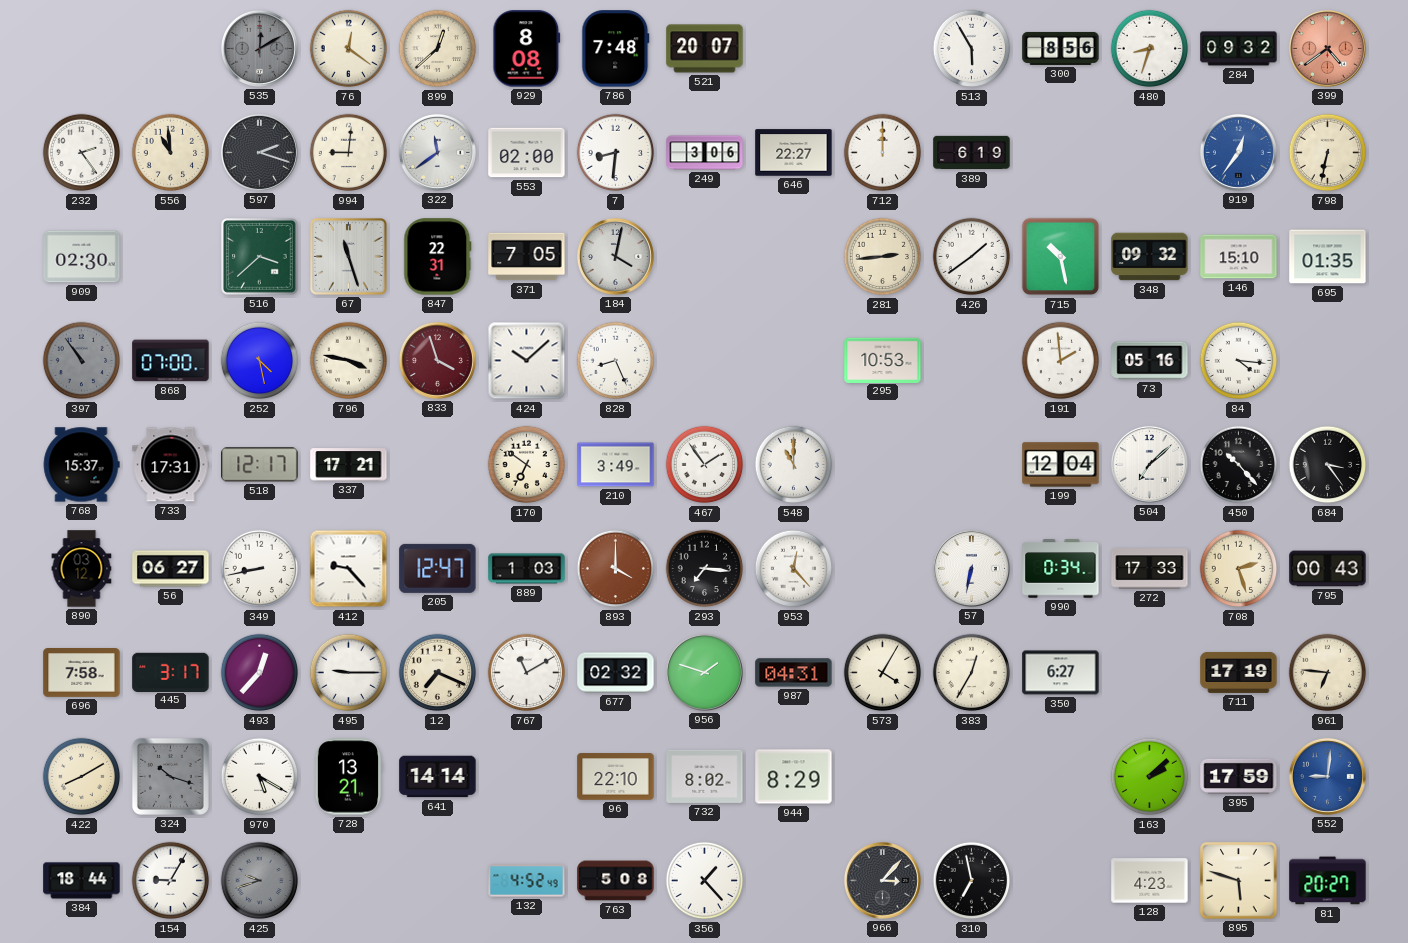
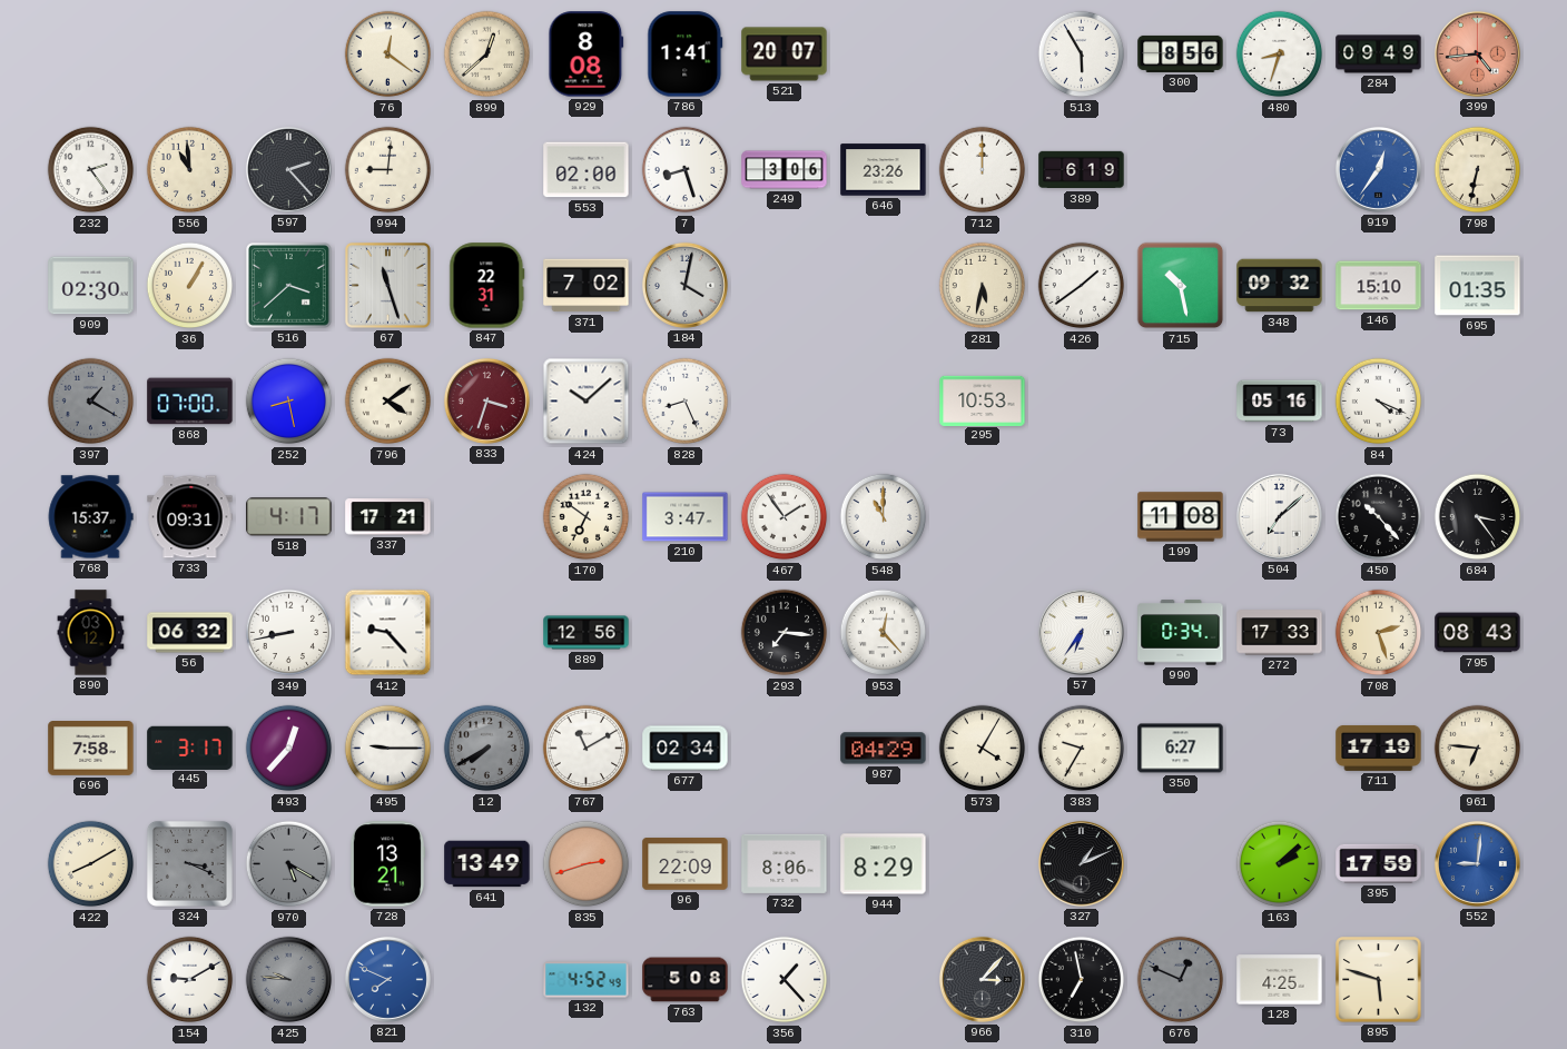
535: 12:10 -> none (259, 48)
786: 7:48 -> 1:41 (686, 55)
284: 09:32 -> 09:49 (1379, 55)
399: 4:39 -> 4:44 (1477, 53)
597: 2:18 -> 2:23 (288, 169)
322: 11:39 -> none (437, 152)
7: 8:31 -> 8:27 (686, 170)
646: 22:27 -> 23:26 (884, 170)
36: none -> 1:05 (190, 286)
371: 7:05 -> 7:02 (587, 286)
281: 2:44 -> 5:32 (983, 286)
397: 10:54 -> 1:20 (91, 402)
252: 4:28 -> 8:28 (289, 402)
796: 3:47 -> 4:09 (388, 402)
833: 3:57 -> 3:33 (486, 400)
191: 1:59 -> none (1061, 361)
84: 4:16 -> 4:19 (1379, 402)
733: 17:31 -> 09:31 (190, 517)
518: 12:17 -> 4:17 (289, 517)
210: 3:49 -> 3:47 (686, 517)
199: 12:04 -> 11:08 (1181, 517)
56: 06:27 -> 06:32 (190, 633)
205: 12:47 -> none (438, 568)
889: 1:03 -> 12:56 (587, 633)
893: 4:00 -> none (616, 569)
57: 6:32 -> 6:36 (1081, 632)
795: 00:43 -> 08:43 (1478, 633)
12: 7:19 -> 7:40 (487, 749)
12 dial: cream -> grey (487, 749)
677: 02:32 -> 02:34 (686, 749)
956: 1:48 -> none (704, 672)
987: 04:31 -> 04:29 (884, 749)
383: 12:35 -> 9:35 (1082, 749)
324: 10:18 -> 3:19 (189, 863)
970 dial: white -> grey (289, 864)
641: 14:14 -> 13:49 (487, 864)
835: none -> 2:42 (587, 864)
96: 22:10 -> 22:09 (686, 864)
732: 8:02 -> 8:06 (785, 863)
327: none -> 1:11 (1081, 863)
384: 18:44 -> none (82, 881)
154: 9:05 -> 9:10 (190, 980)
425: 9:42 -> 9:46 (289, 980)
821: none -> 7:49 (387, 979)
676: none -> 12:49 (1181, 980)
128: 4:23 -> 4:25 (1280, 980)
81: 20:27 -> none (1328, 881)
